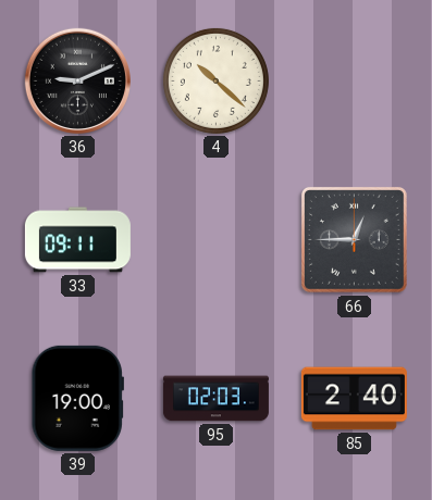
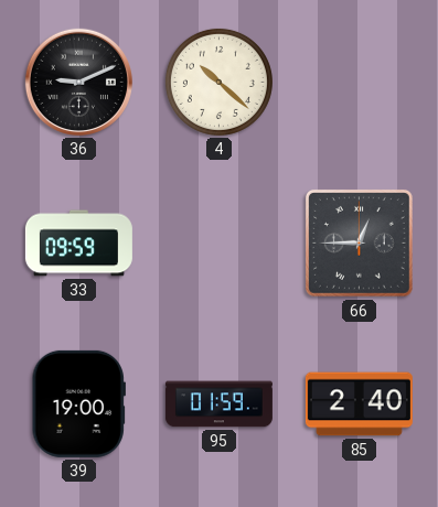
33: 09:11 -> 09:59 (78, 244)
95: 02:03 -> 01:59 (218, 404)
